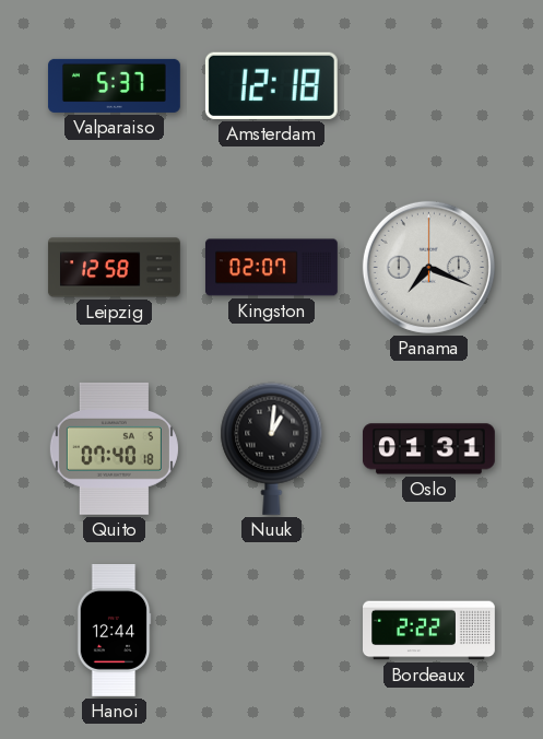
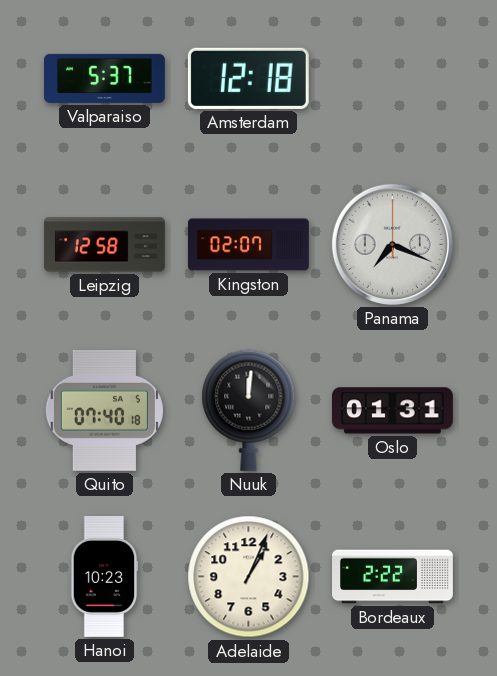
Nuuk: 1:01 -> 12:01 (249, 410)
Hanoi: 12:44 -> 10:23 (104, 577)
Adelaide: none -> 1:04 (249, 577)
